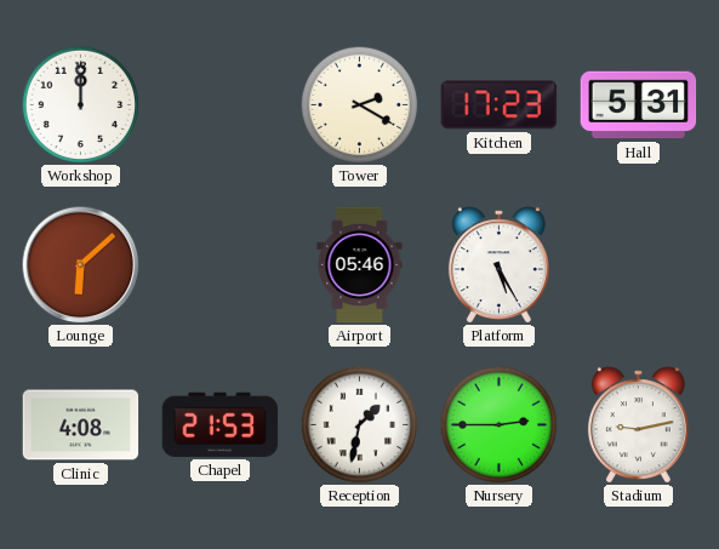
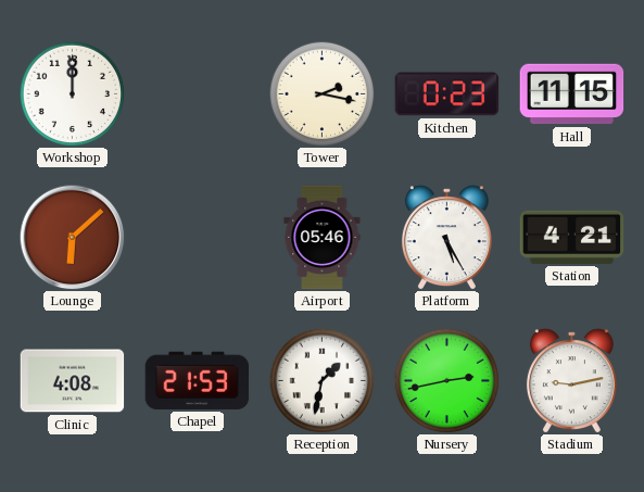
Tower: 2:20 -> 2:17 (321, 93)
Kitchen: 17:23 -> 0:23 (447, 94)
Hall: 5:31 -> 11:15 (572, 94)
Station: none -> 4:21 (572, 237)
Nursery: 2:45 -> 2:43 (446, 380)
